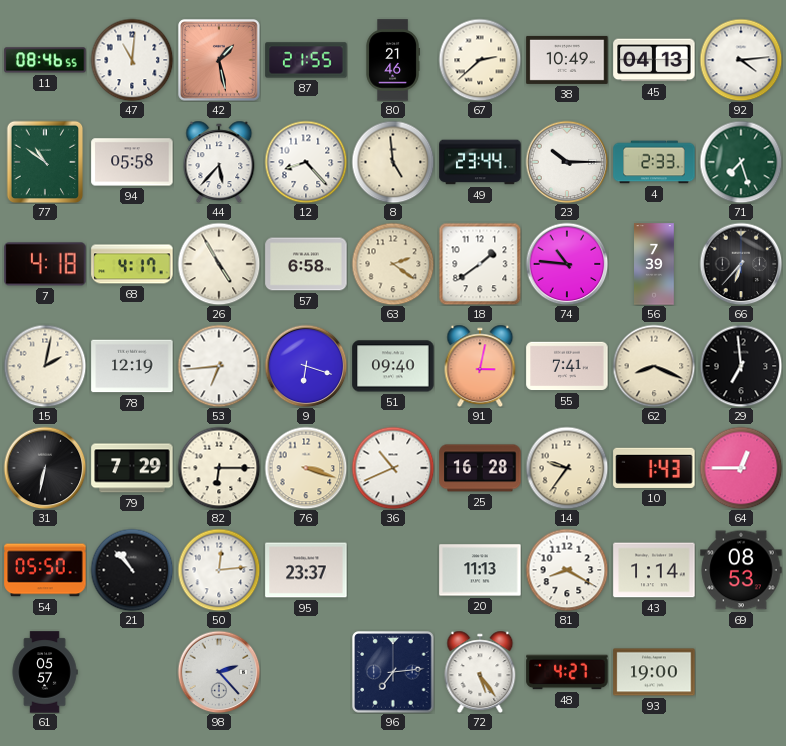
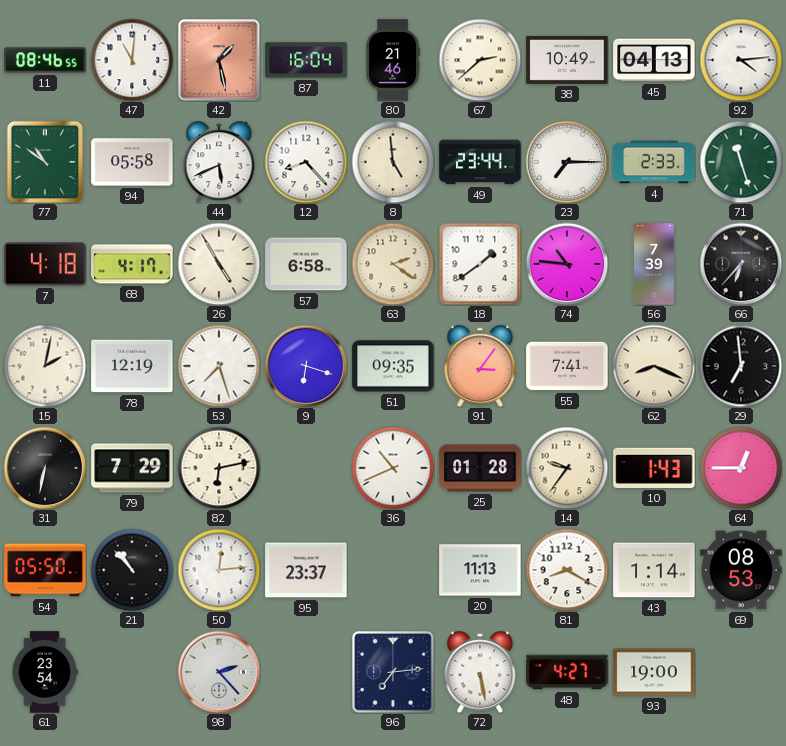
87: 21:55 -> 16:04 (306, 60)
44: 5:37 -> 5:41 (219, 162)
23: 10:15 -> 7:15 (567, 162)
71: 7:27 -> 11:27 (741, 162)
53: 6:44 -> 7:27 (219, 366)
51: 09:40 -> 09:35 (393, 366)
91: 3:02 -> 3:06 (480, 366)
82: 6:15 -> 6:13 (219, 468)
76: 3:18 -> none (306, 468)
25: 16:28 -> 01:28 (480, 468)
61: 05:57 -> 23:54 (45, 672)
72: 5:24 -> 5:28 (480, 672)
